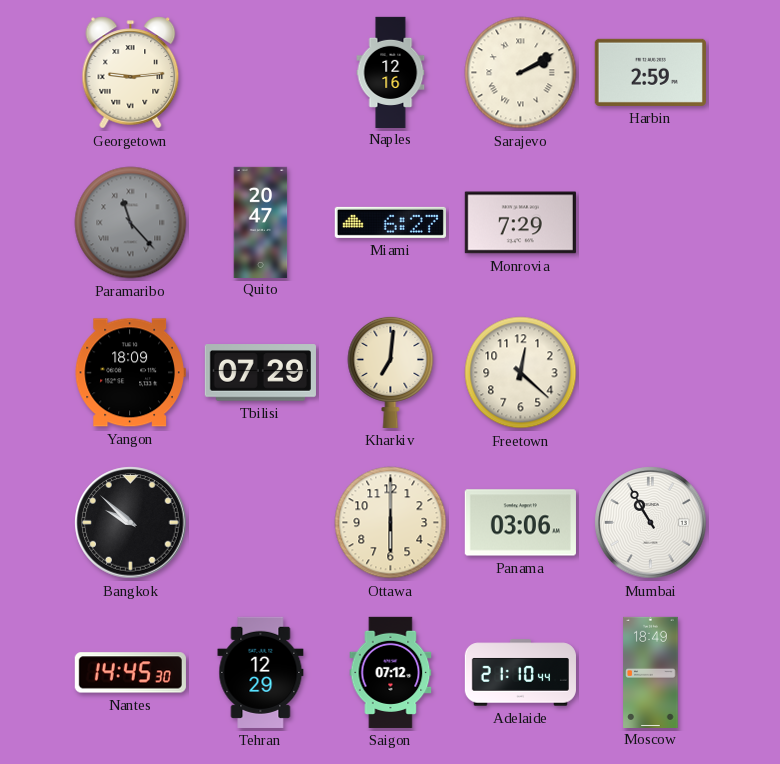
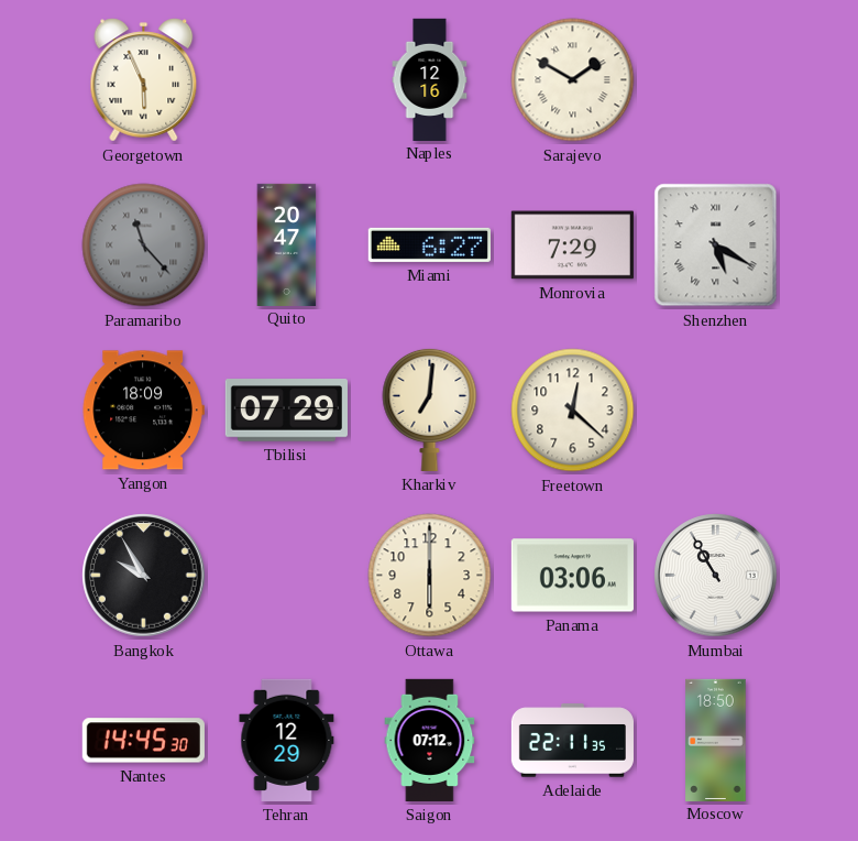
Georgetown: 9:14 -> 5:56 (144, 80)
Sarajevo: 2:10 -> 1:50 (573, 80)
Harbin: 2:59 -> none (650, 72)
Shenzhen: none -> 5:20 (716, 245)
Bangkok: 9:52 -> 9:55 (144, 576)
Adelaide: 21:10 -> 22:11 (572, 741)
Moscow: 18:49 -> 18:50 (716, 740)
